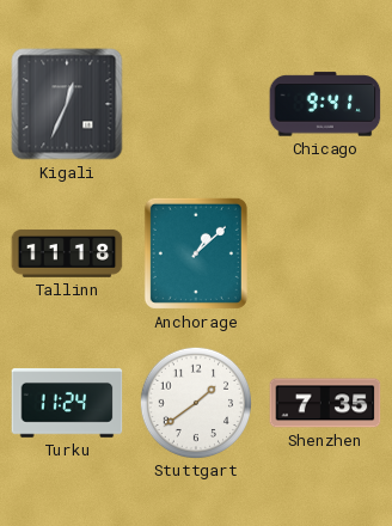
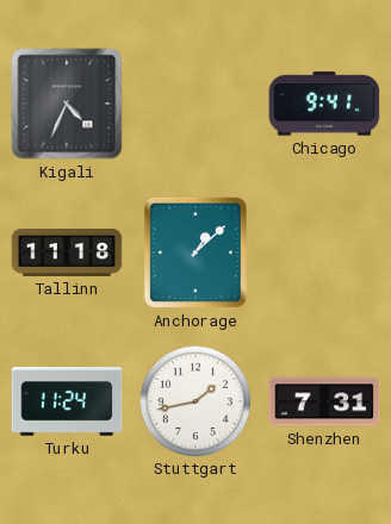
Kigali: 12:34 -> 4:34 (67, 104)
Stuttgart: 1:39 -> 1:43 (194, 400)
Shenzhen: 7:35 -> 7:31 (324, 401)
